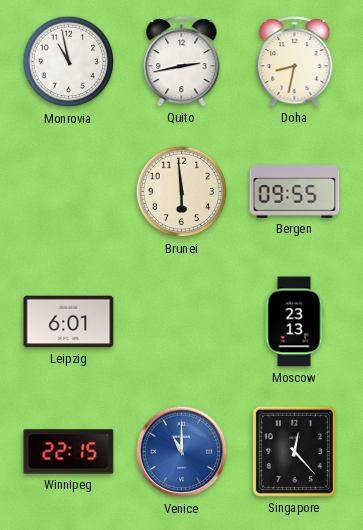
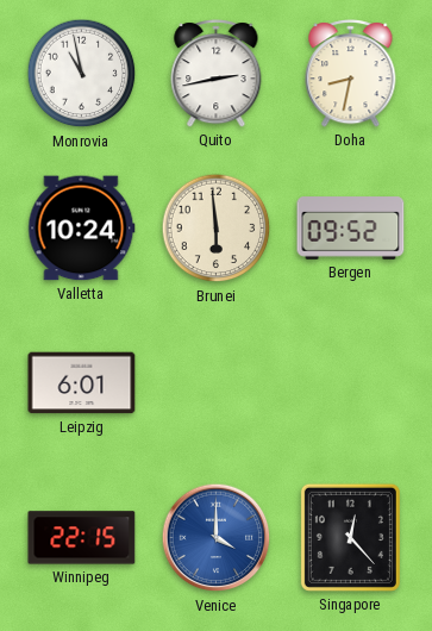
Valletta: none -> 10:24 (82, 229)
Bergen: 09:55 -> 09:52 (351, 229)
Moscow: 23:13 -> none (294, 322)
Venice: 11:00 -> 4:00 (217, 538)
